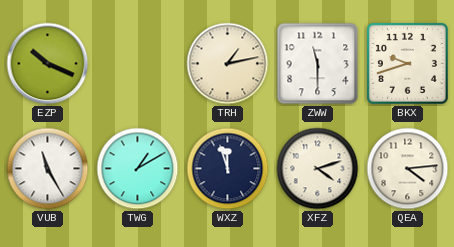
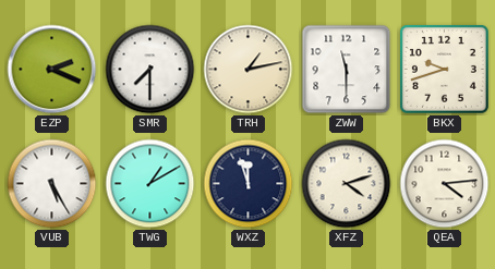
EZP: 10:19 -> 2:19 (52, 70)
SMR: none -> 7:30 (150, 70)
VUB: 11:25 -> 5:25 (52, 184)
